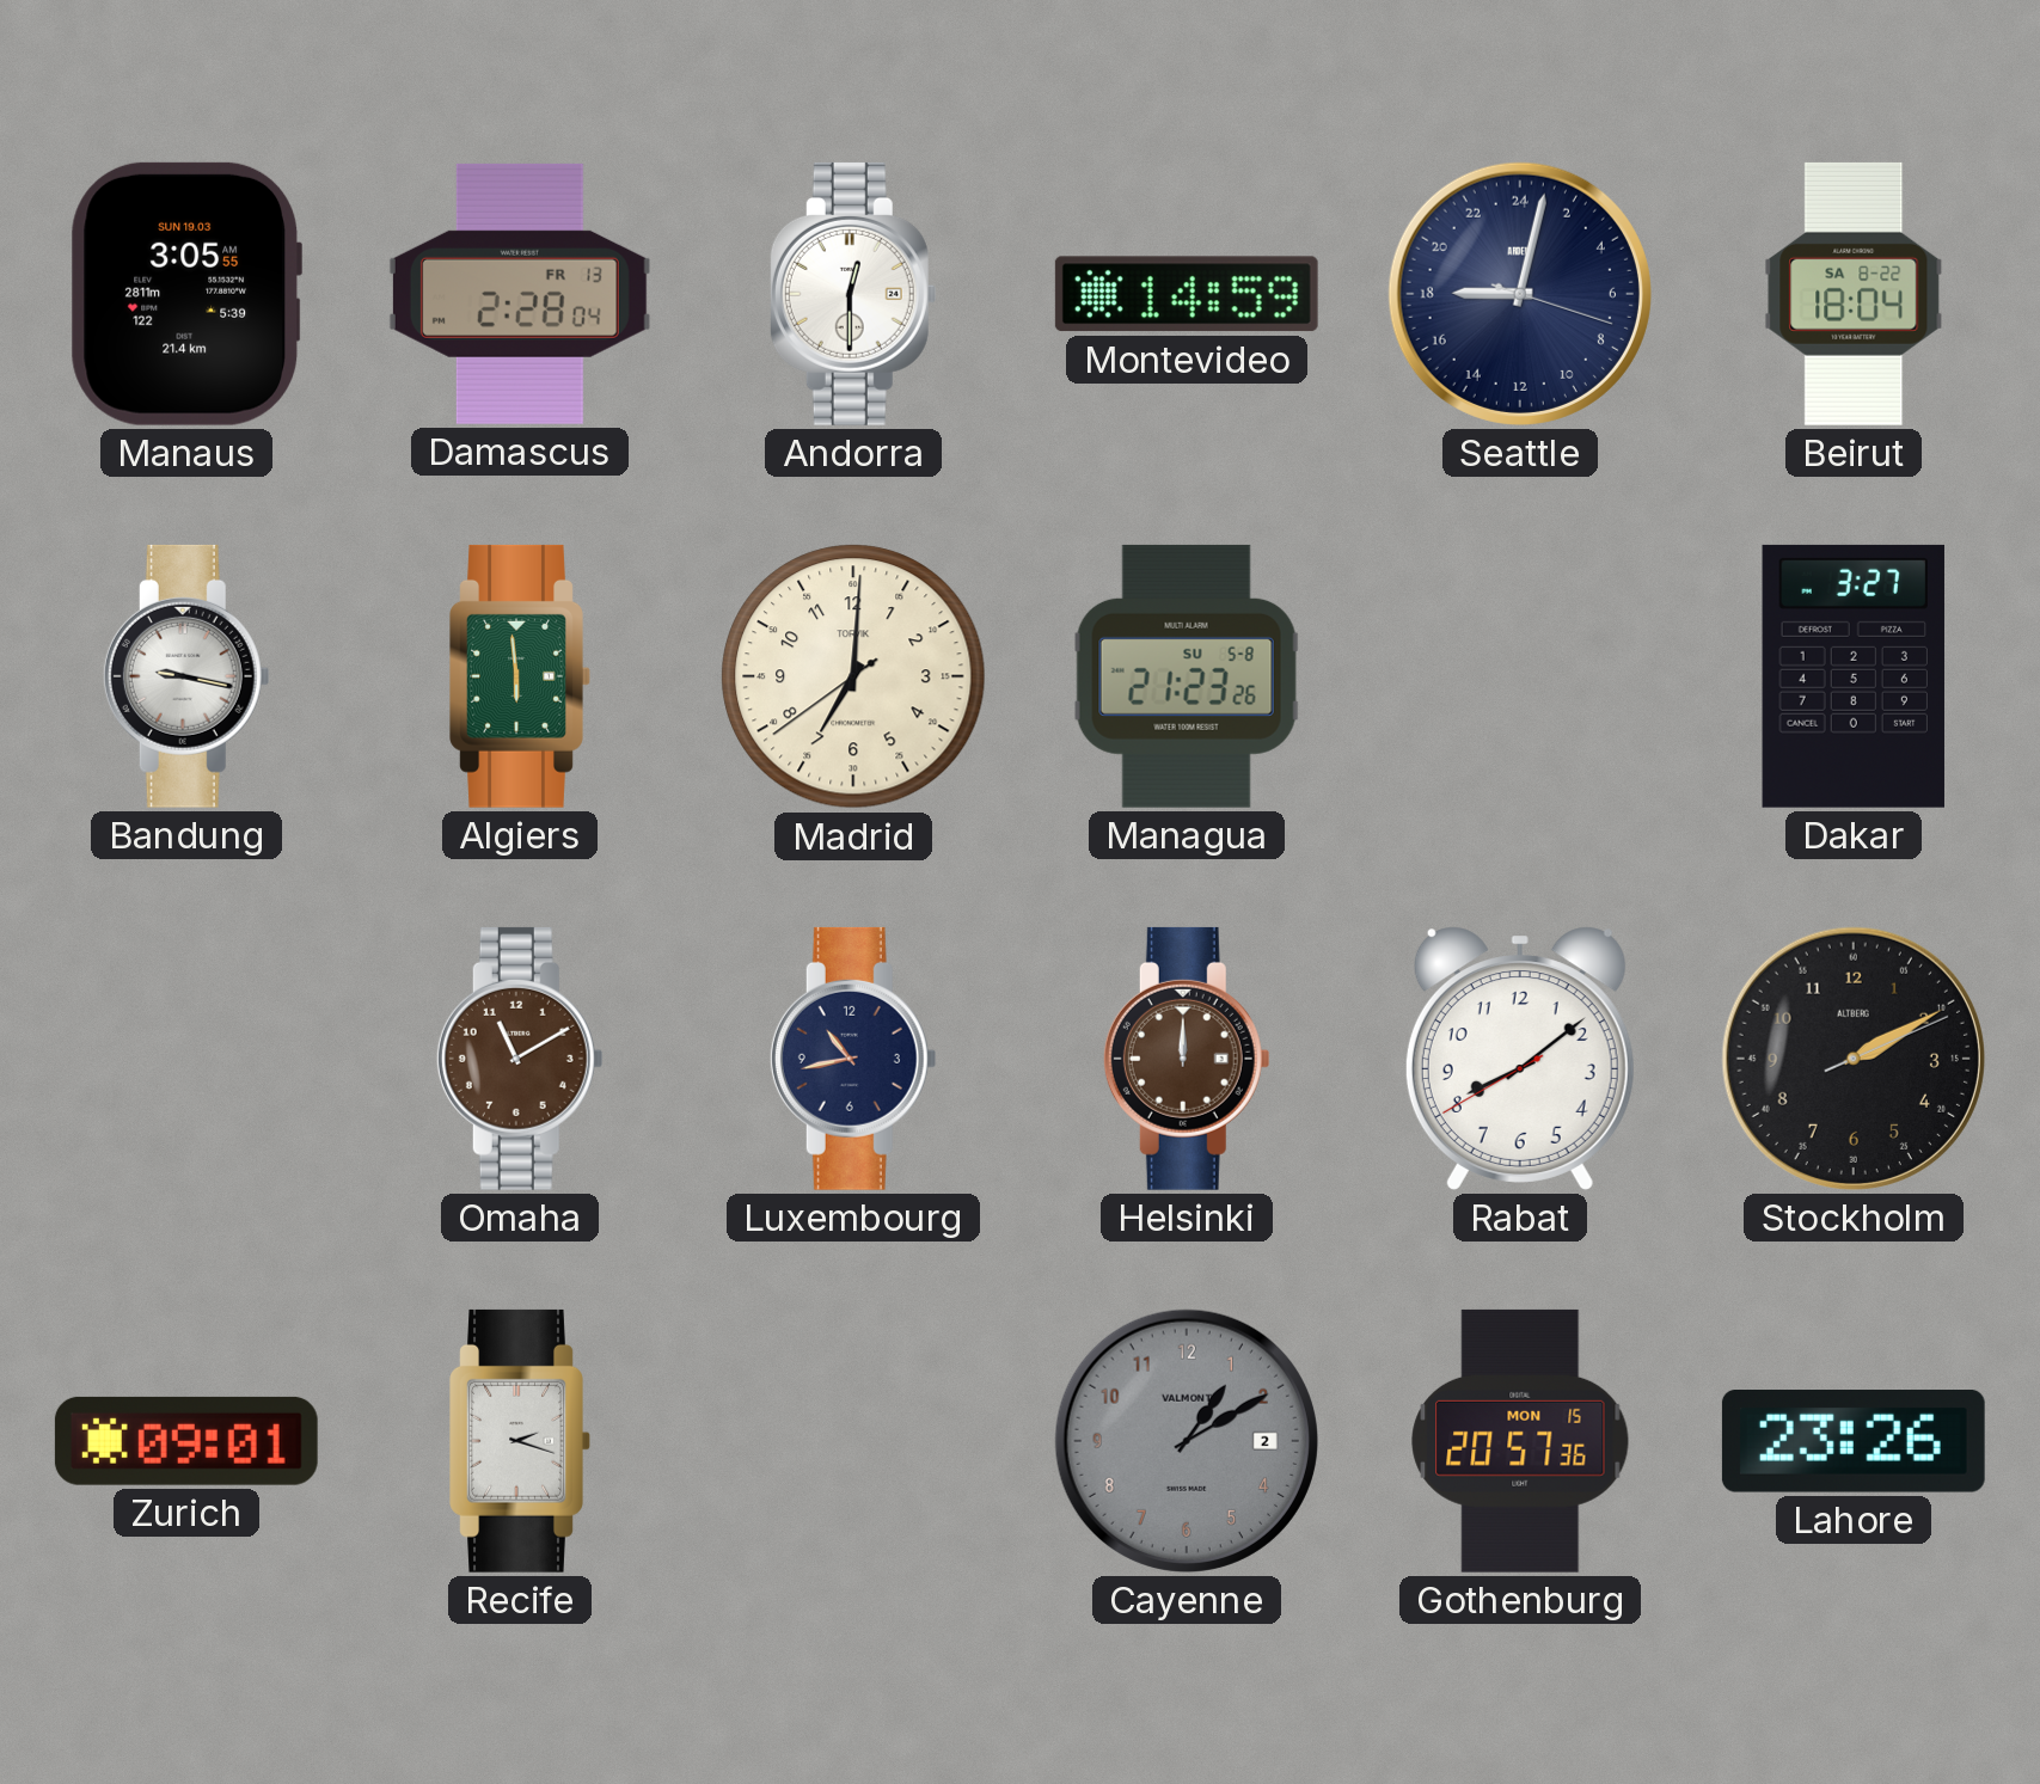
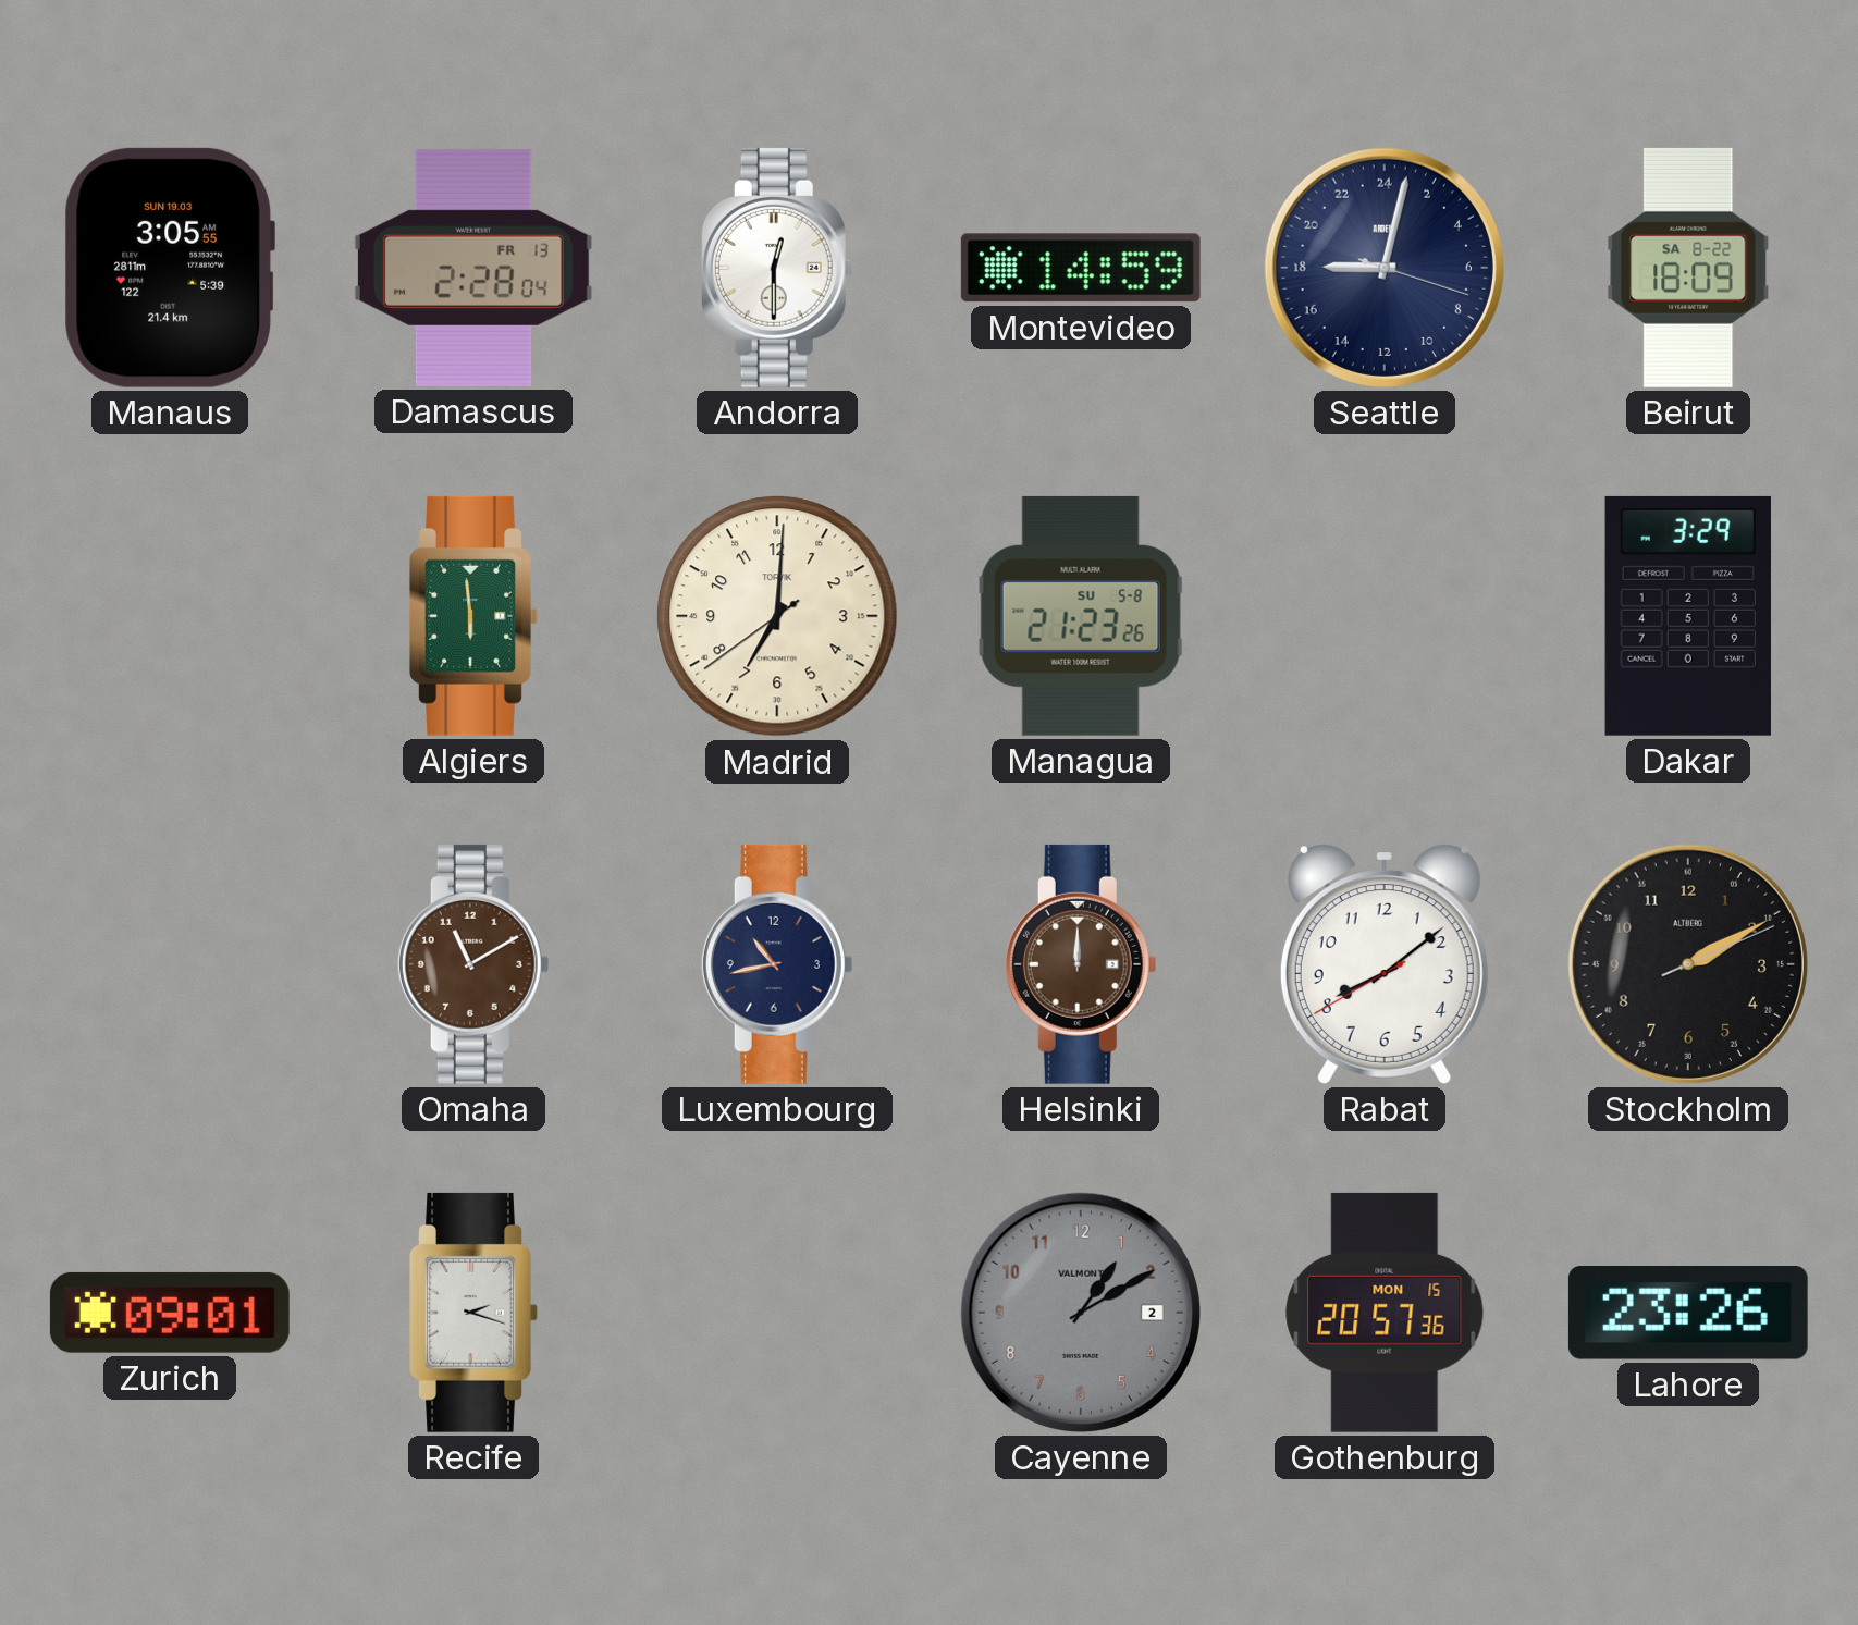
Beirut: 18:04 -> 18:09 (1688, 268)
Bandung: 9:17 -> none (186, 676)
Dakar: 3:27 -> 3:29 (1688, 616)
